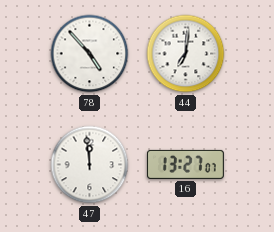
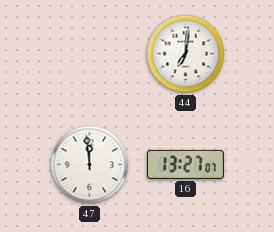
78: 4:53 -> none (90, 54)
